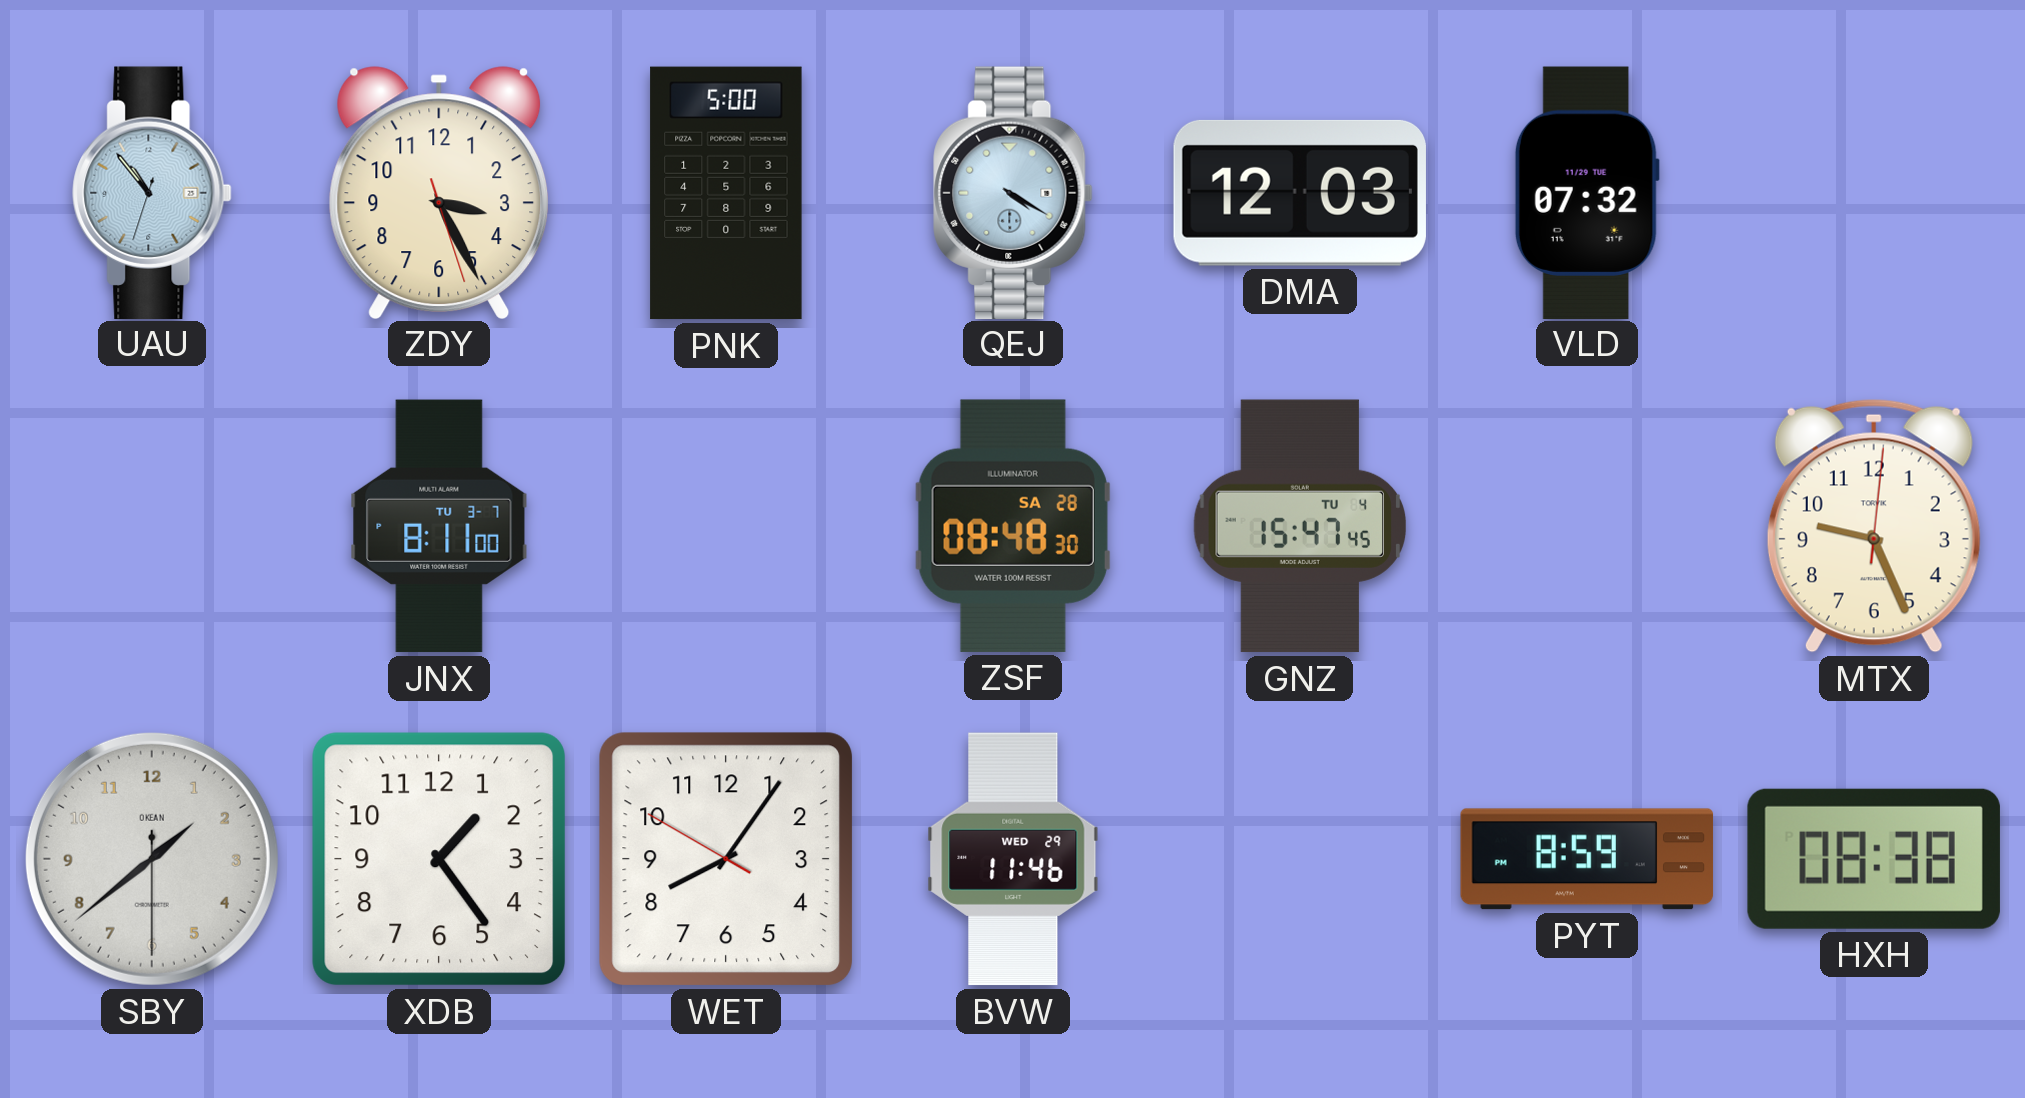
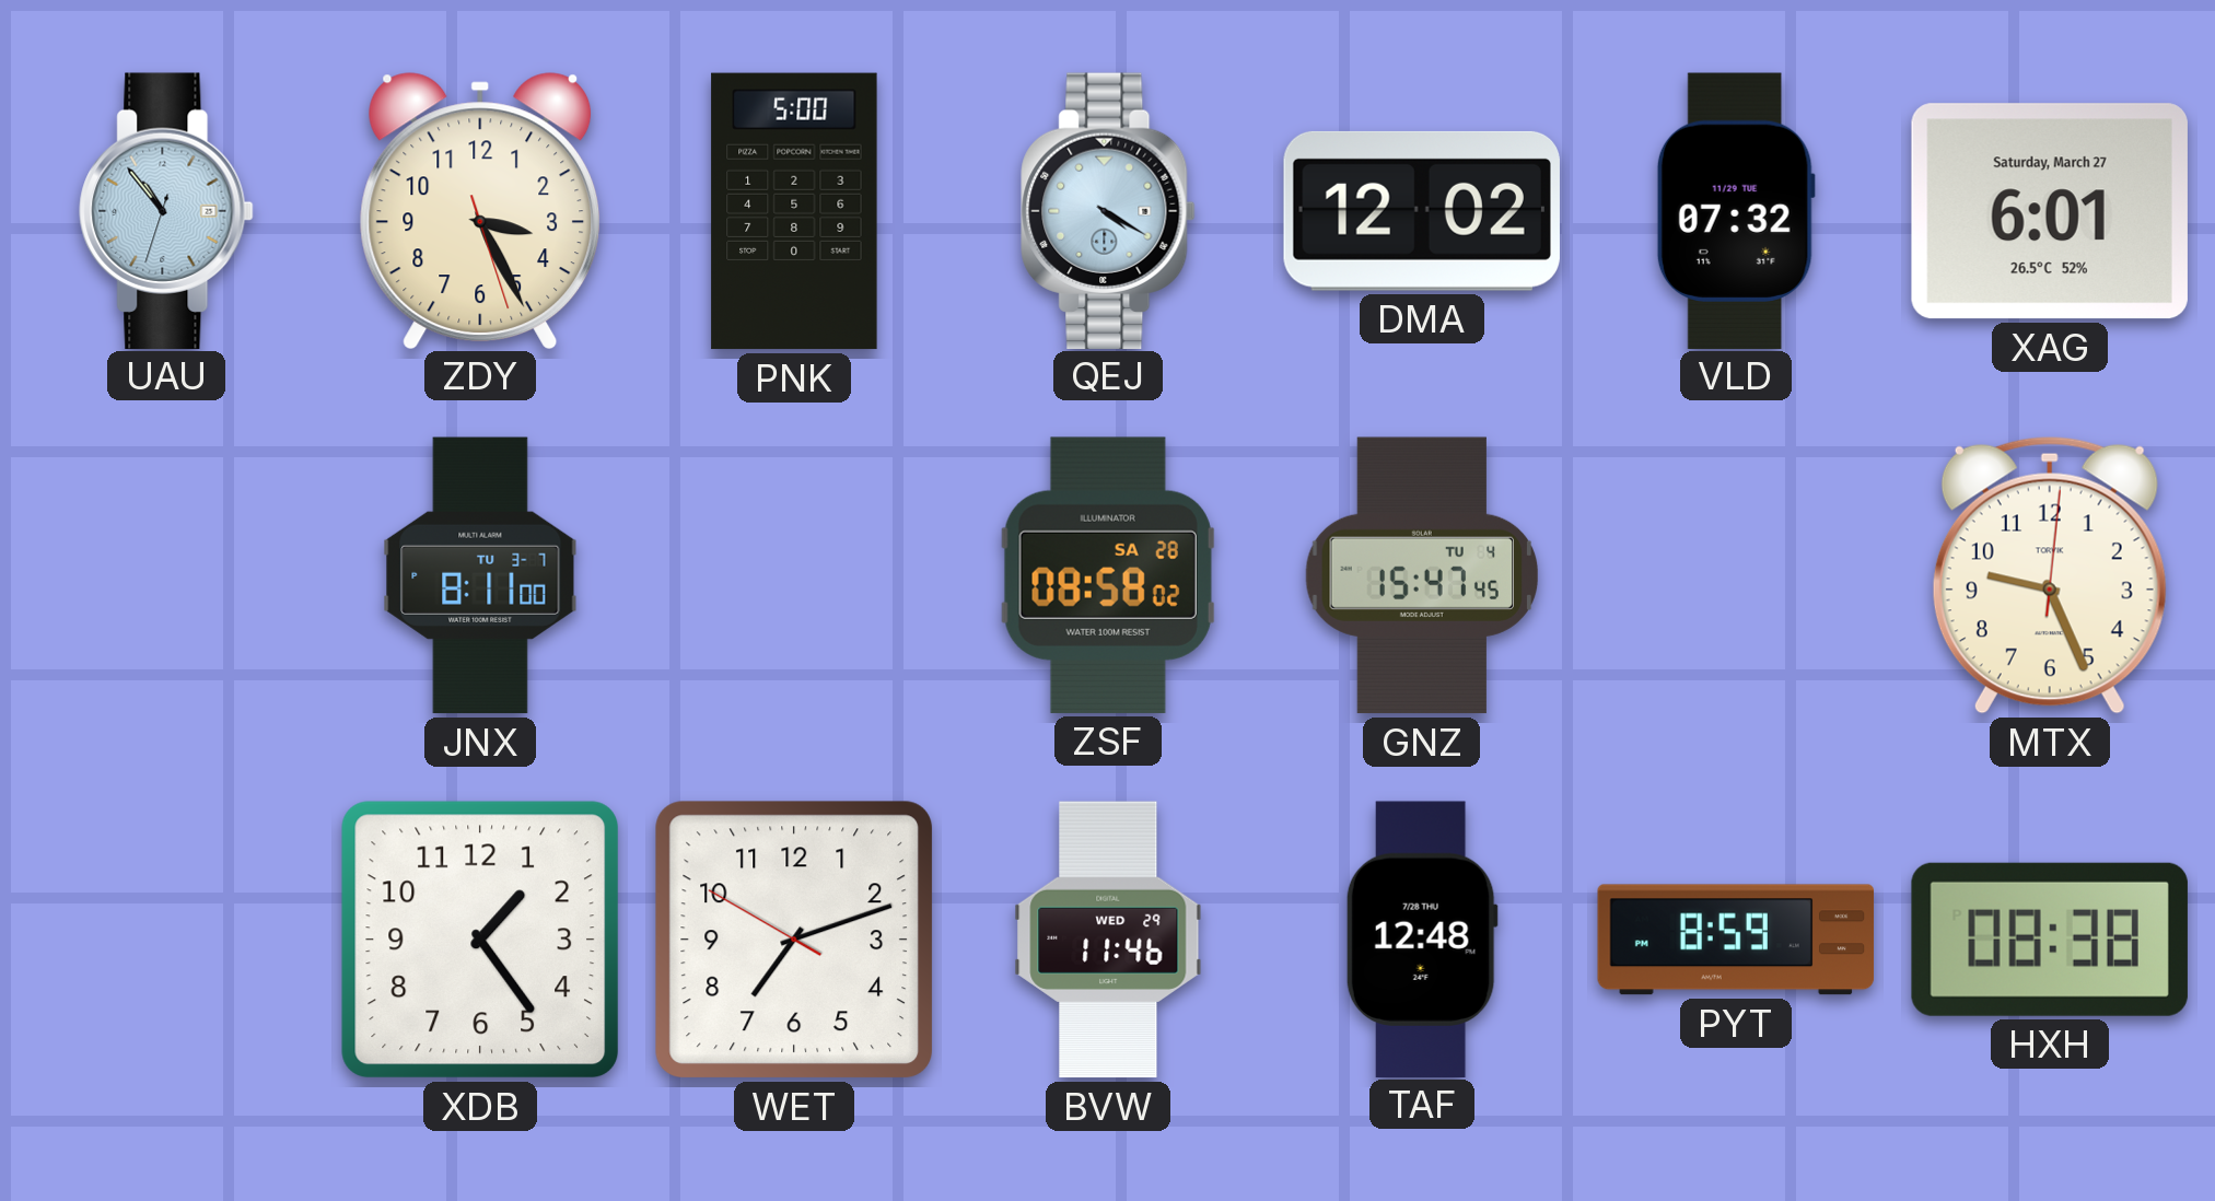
DMA: 12:03 -> 12:02 (1422, 211)
XAG: none -> 6:01 (2050, 211)
ZSF: 08:48 -> 08:58 (1108, 575)
SBY: 1:38 -> none (152, 859)
WET: 8:05 -> 7:11 (794, 940)
TAF: none -> 12:48 (1422, 938)
